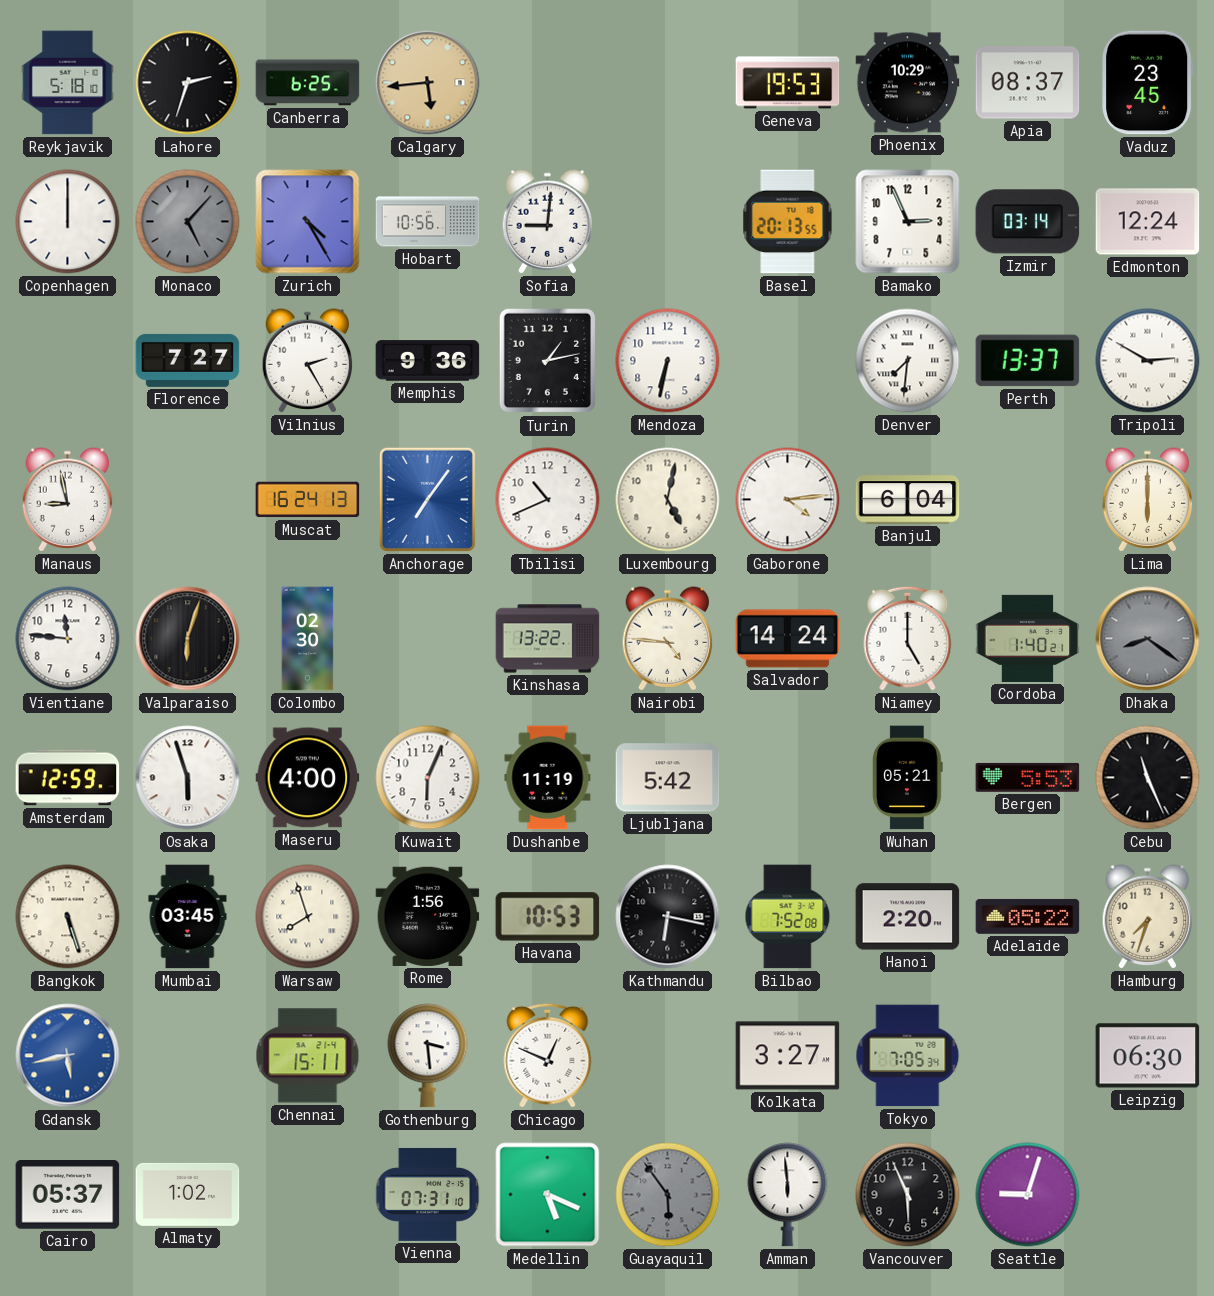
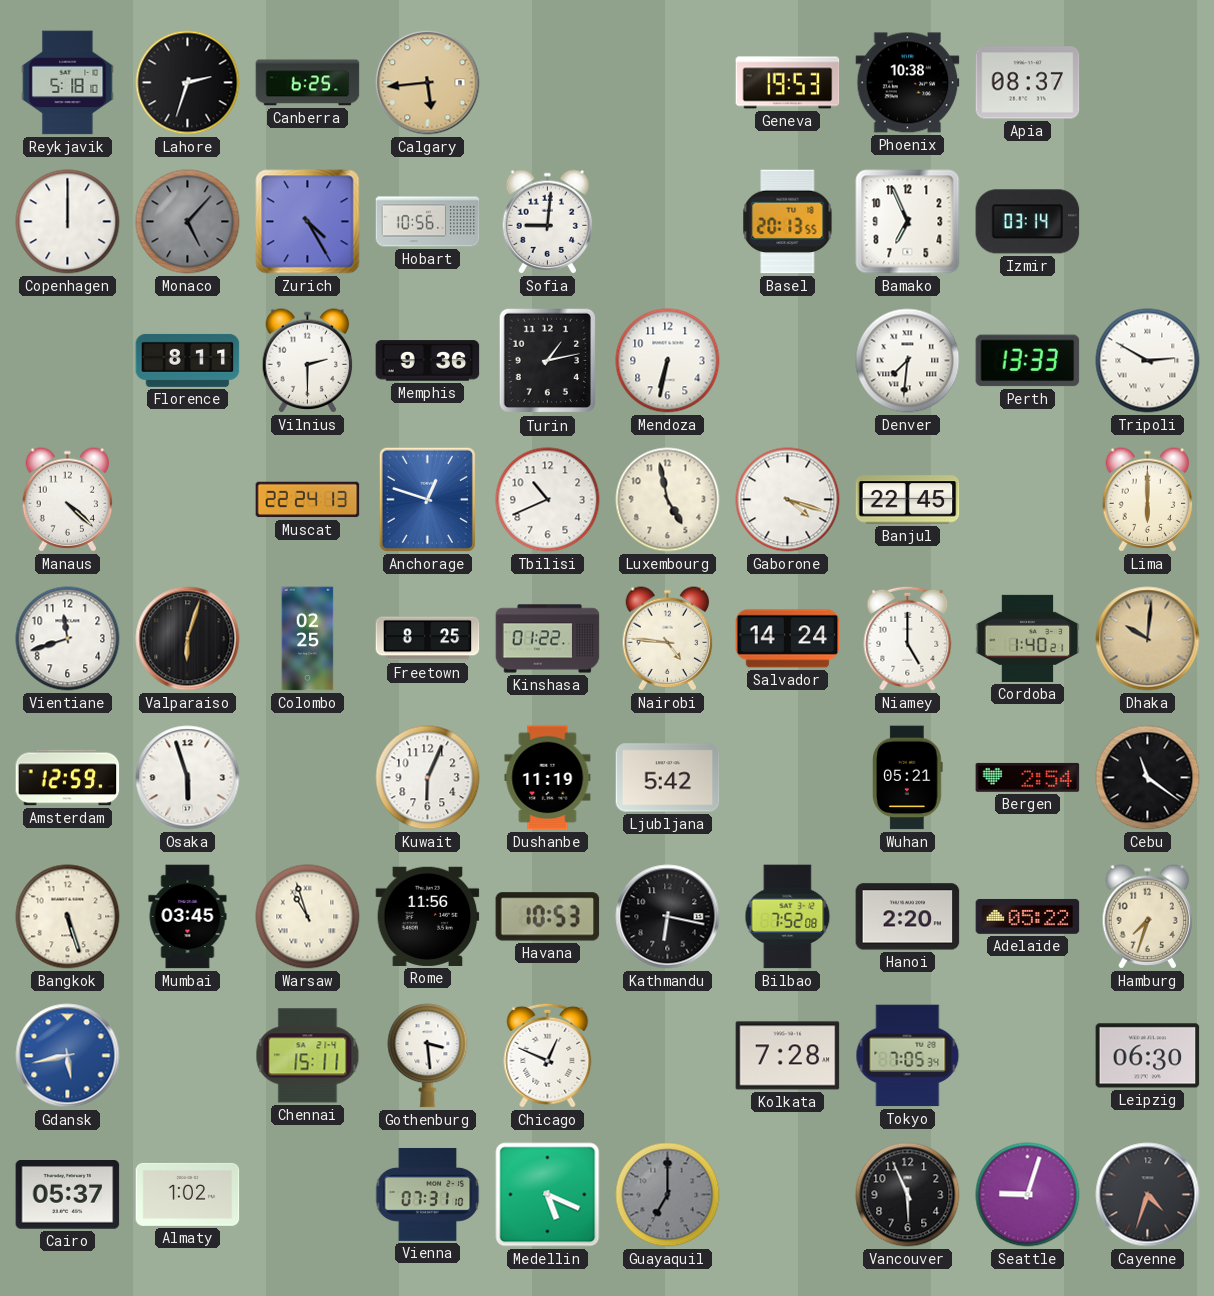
Phoenix: 10:29 -> 10:38 (908, 83)
Vaduz: 23:45 -> none (1148, 83)
Bamako: 2:56 -> 6:56 (908, 222)
Edmonton: 12:24 -> none (1148, 222)
Florence: 7:27 -> 8:11 (188, 360)
Vilnius: 2:25 -> 2:30 (308, 361)
Perth: 13:37 -> 13:33 (1028, 361)
Manaus: 8:58 -> 4:22 (68, 500)
Muscat: 16:24 -> 22:24 (308, 500)
Anchorage: 7:06 -> 12:48 (427, 499)
Luxembourg: 5:02 -> 4:58 (668, 500)
Gaborone: 4:14 -> 4:18 (788, 500)
Banjul: 6:04 -> 22:45 (908, 500)
Vientiane: 11:46 -> 11:42 (68, 639)
Colombo: 02:30 -> 02:25 (308, 639)
Freetown: none -> 8:25 (428, 639)
Kinshasa: 13:22 -> 01:22 (548, 639)
Dhaka: 8:21 -> 10:01 (1148, 639)
Dhaka dial: grey -> champagne (1148, 639)
Maseru: 4:00 -> none (308, 778)
Bergen: 5:53 -> 2:54 (1028, 777)
Cebu: 11:26 -> 11:21 (1148, 778)
Warsaw: 7:57 -> 10:57 (308, 917)
Rome: 1:56 -> 11:56 (428, 916)
Kolkata: 3:27 -> 7:28 (788, 1056)
Guayaquil: 5:54 -> 7:00 (668, 1195)
Amman: 5:59 -> none (788, 1195)
Cayenne: none -> 4:33 (1148, 1195)
